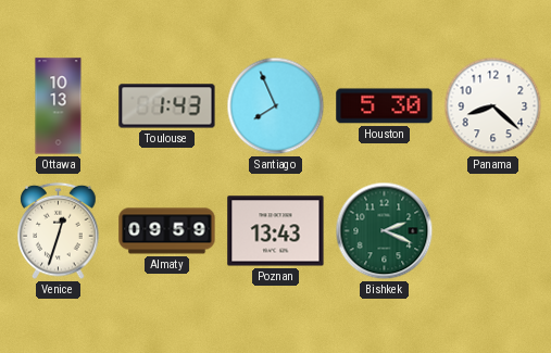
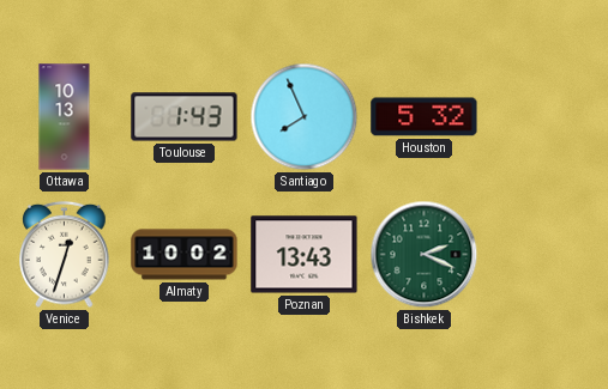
Houston: 5:30 -> 5:32 (425, 117)
Panama: 8:22 -> none (493, 106)
Almaty: 09:59 -> 10:02 (185, 255)
